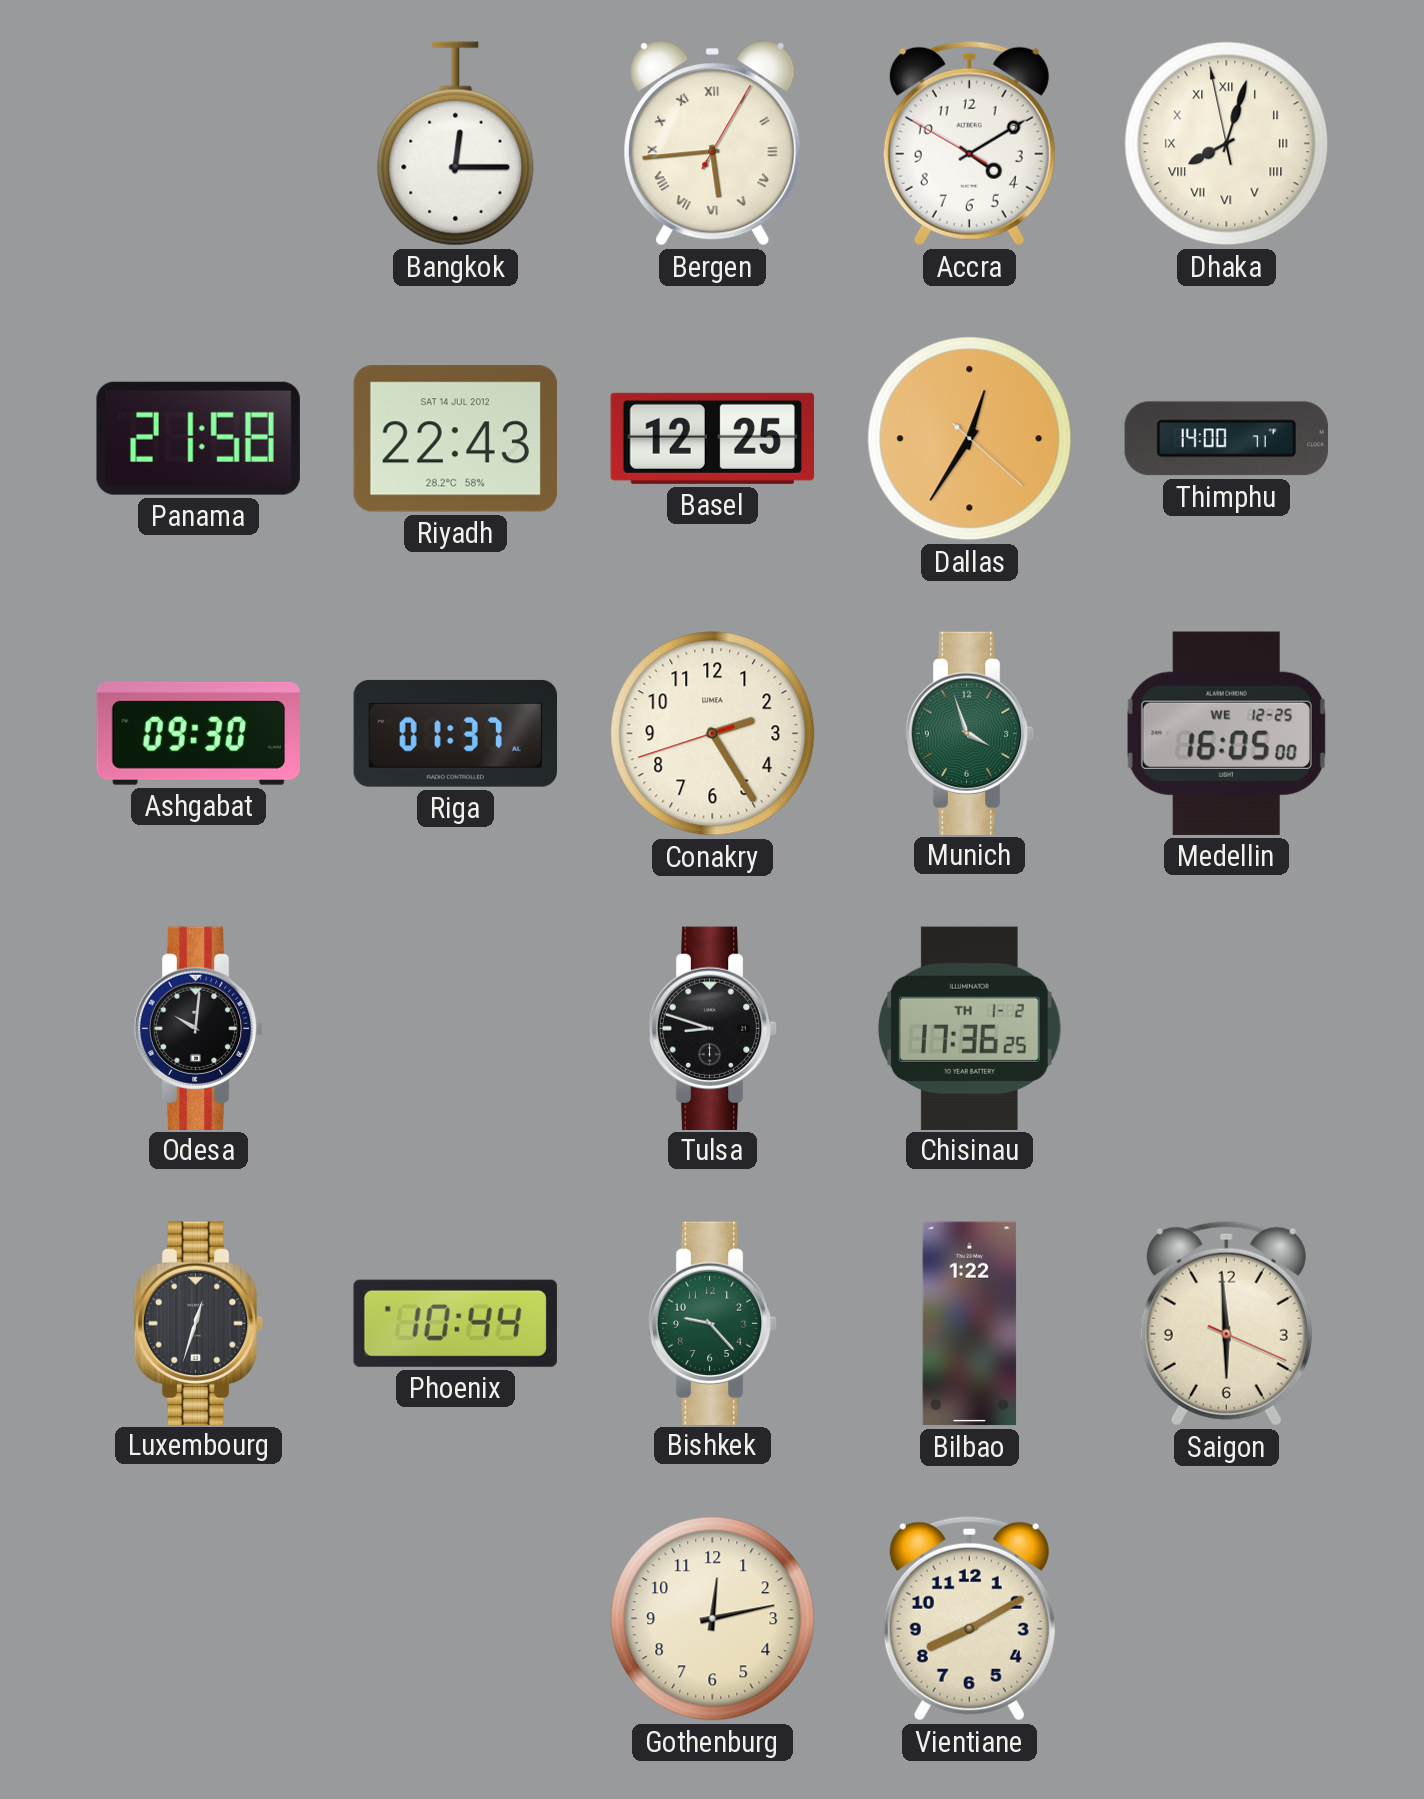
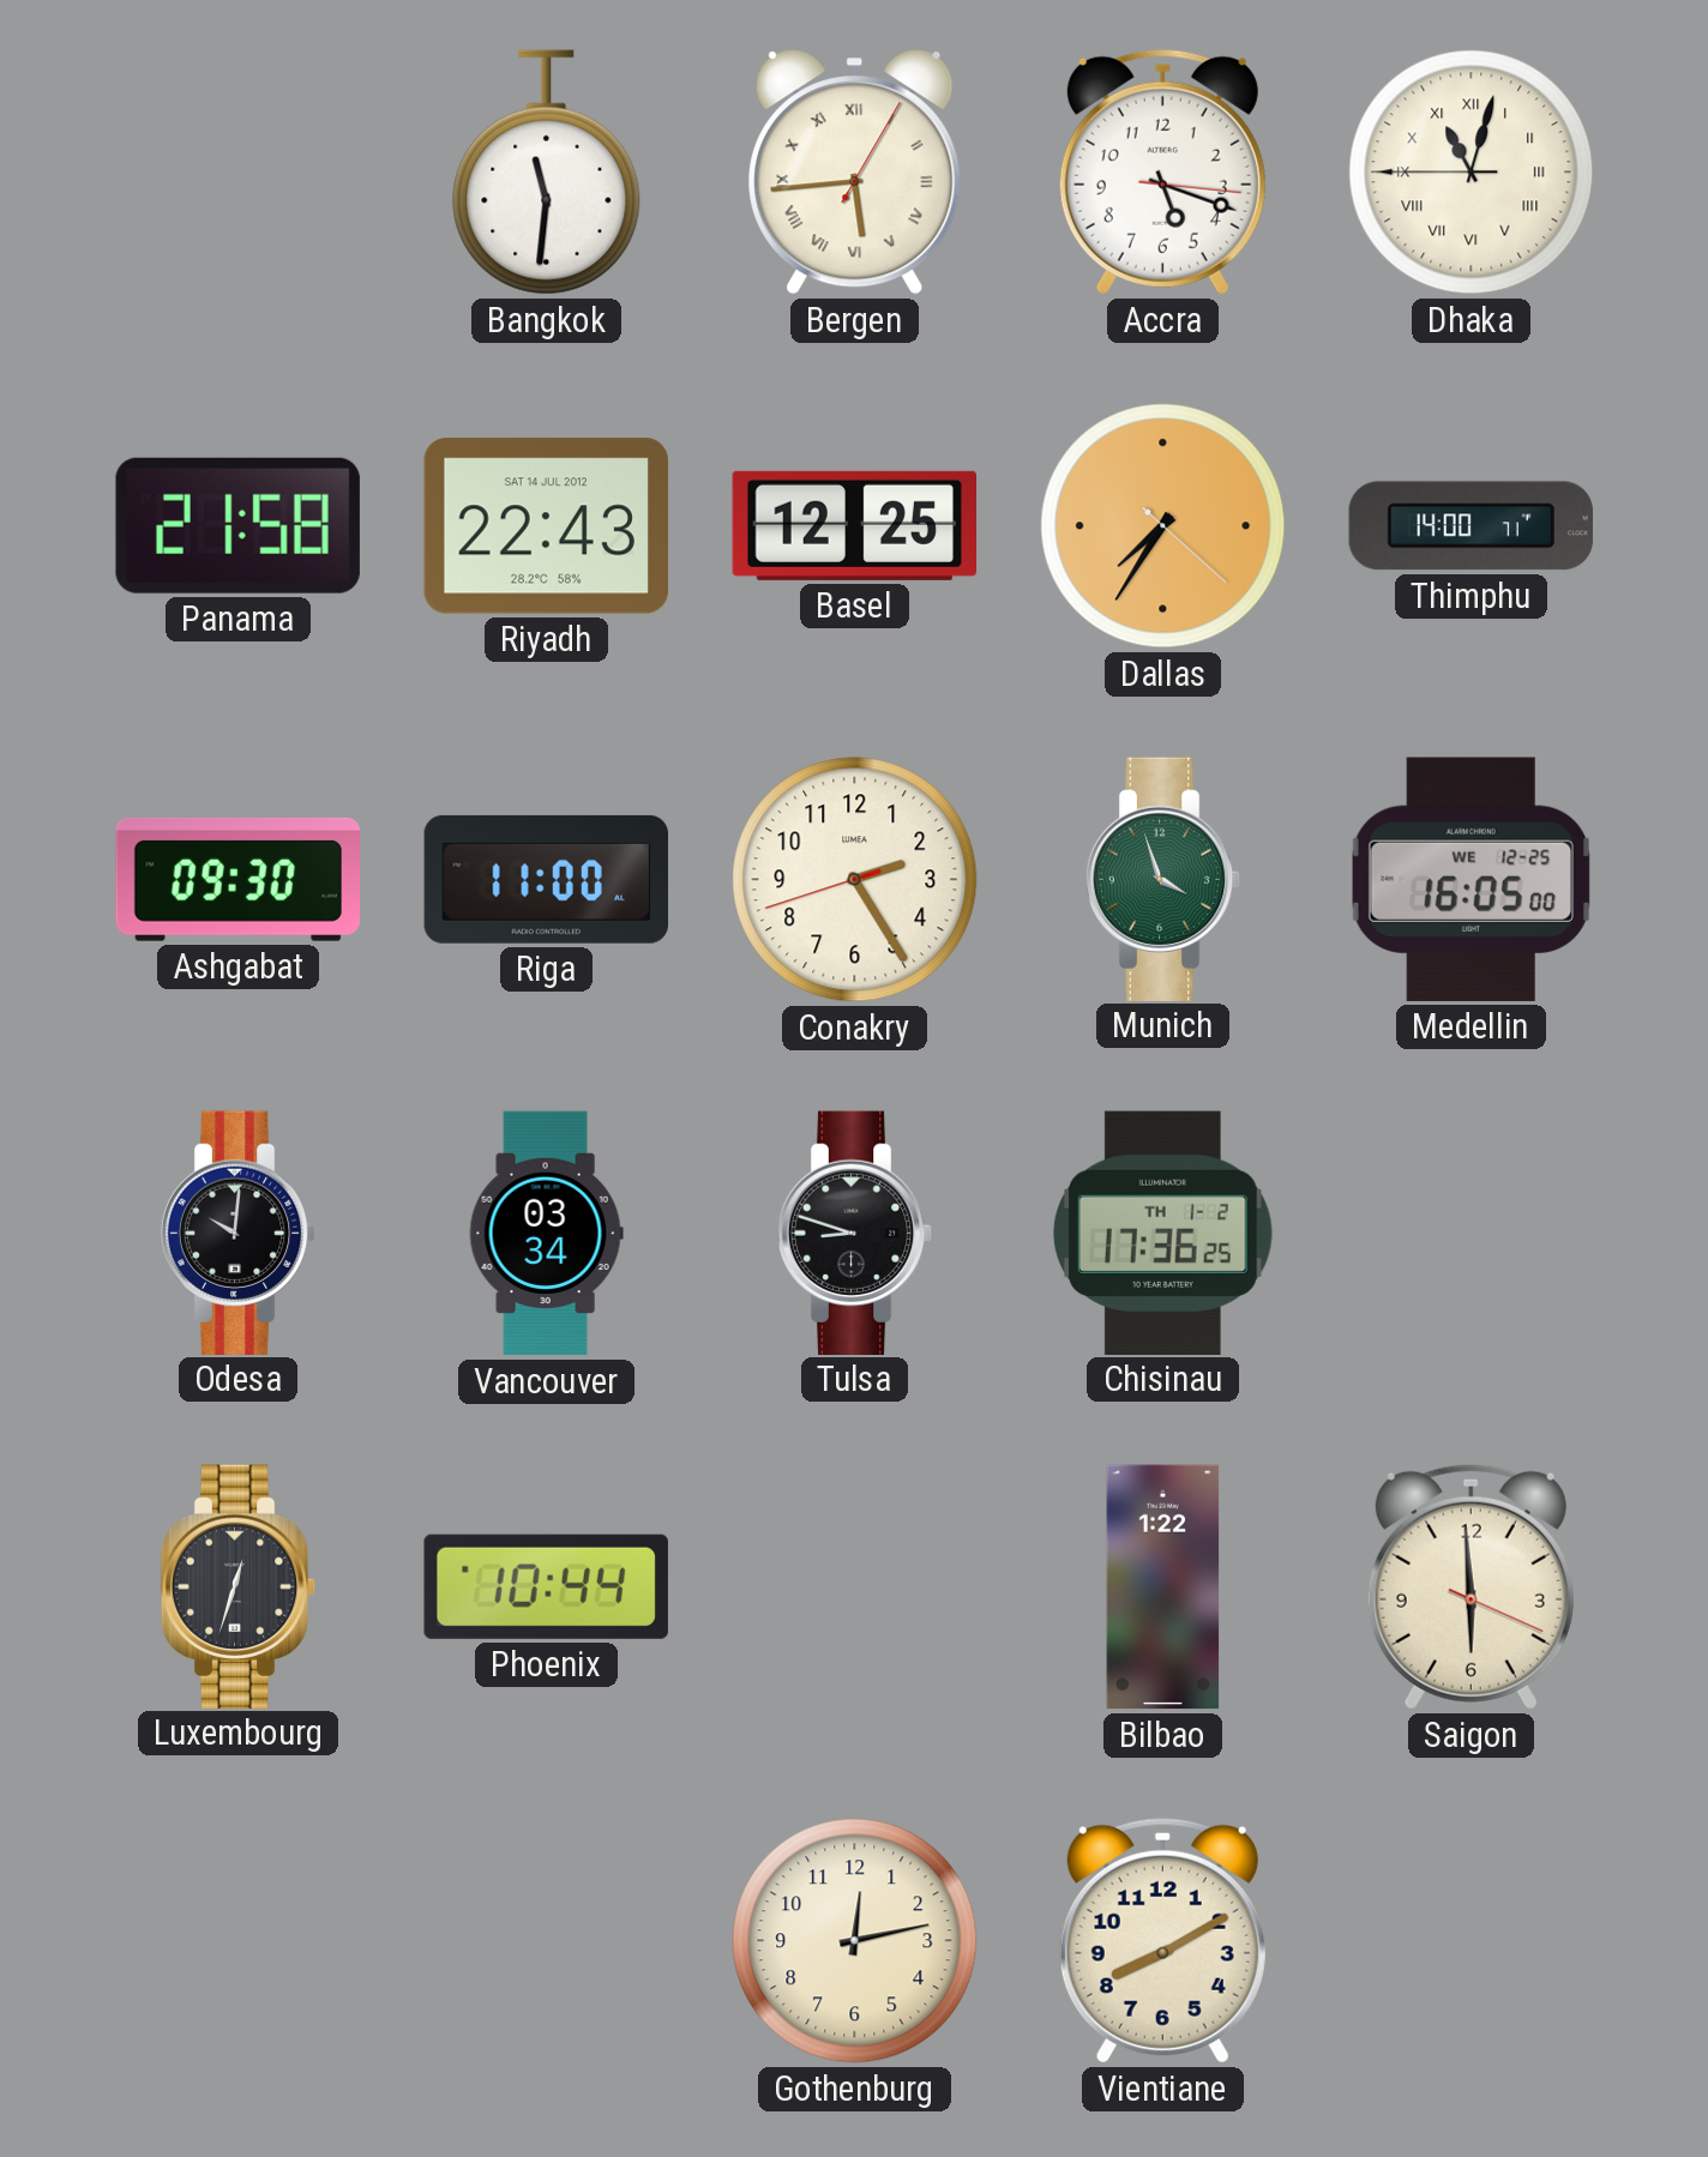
Bangkok: 12:15 -> 11:31 (547, 173)
Accra: 4:09 -> 5:18 (1162, 171)
Dhaka: 8:02 -> 11:02 (1472, 173)
Dallas: 12:35 -> 7:35 (1163, 526)
Riga: 01:37 -> 11:00 (546, 879)
Vancouver: none -> 03:34 (546, 1234)
Bishkek: 9:23 -> none (713, 1323)
